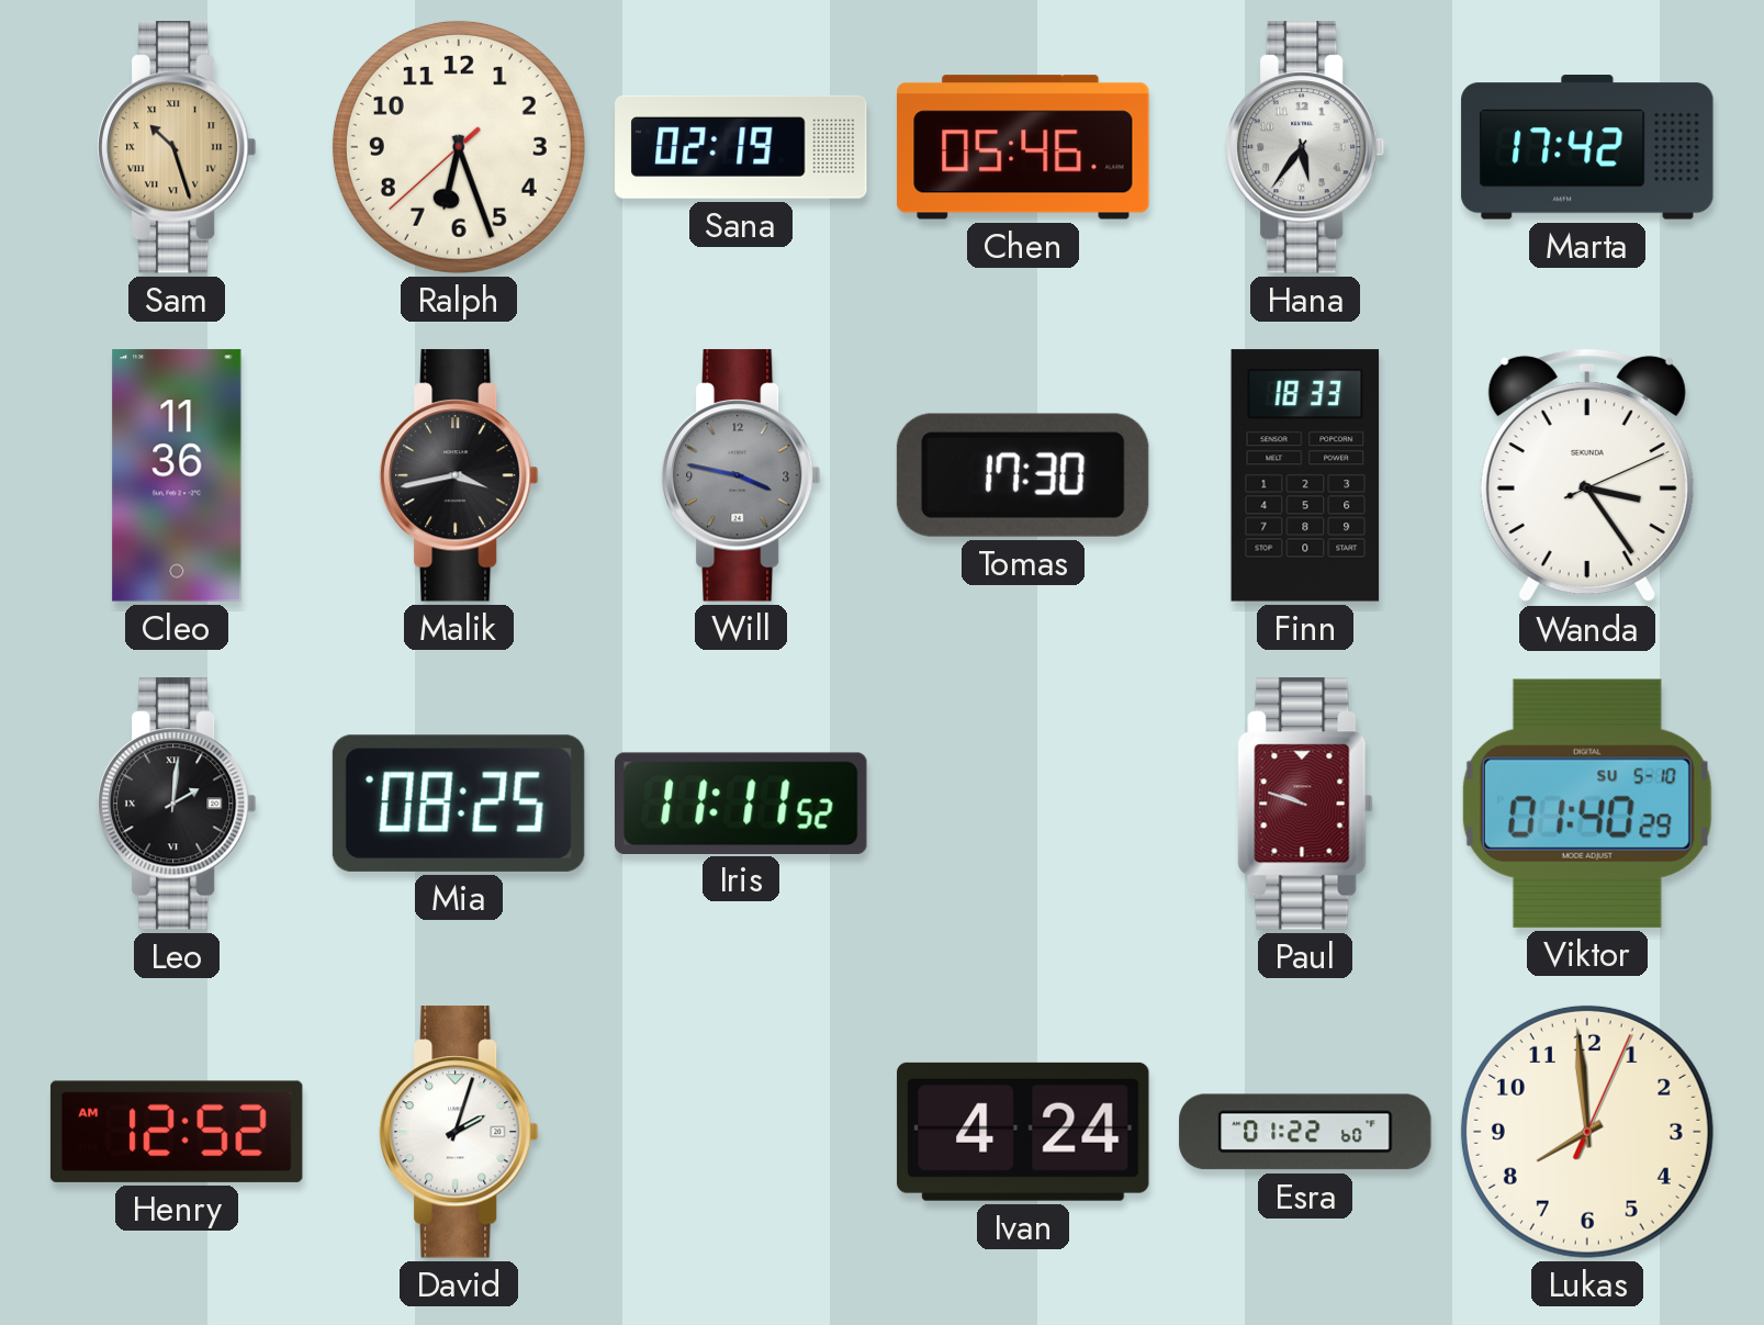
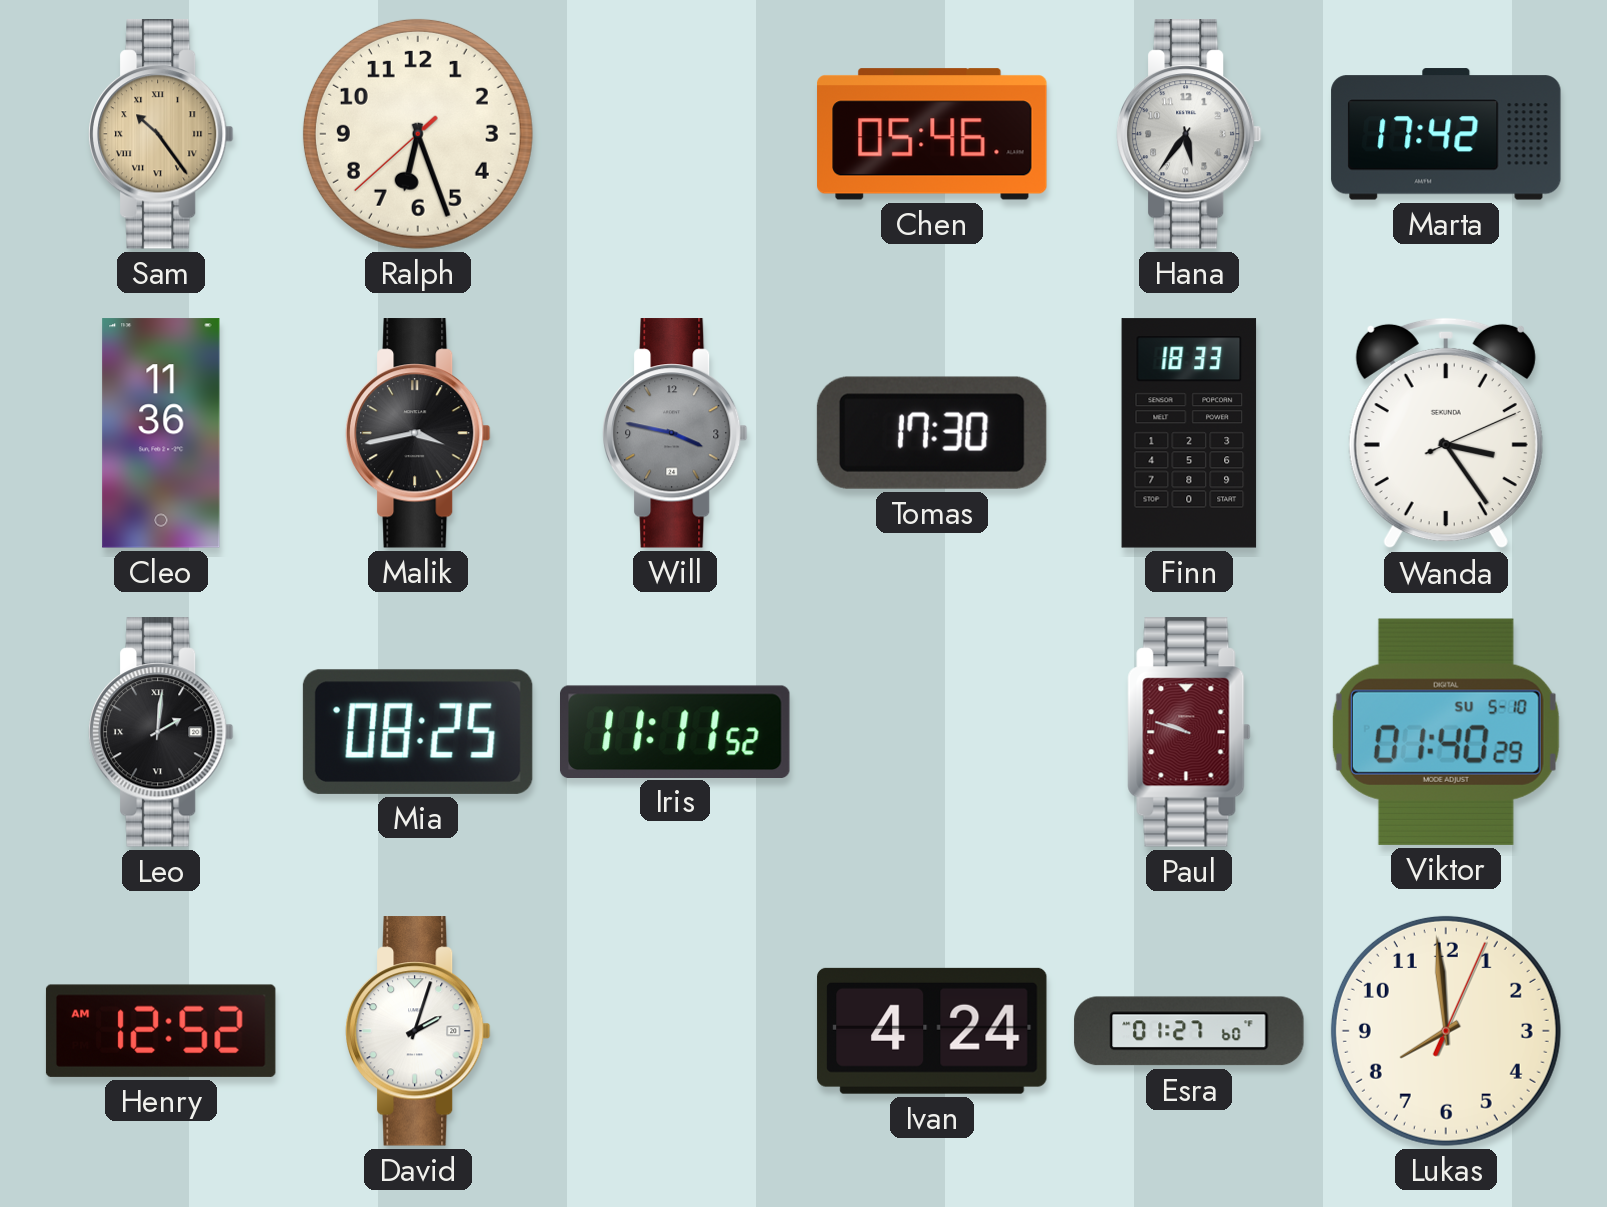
Sam: 10:27 -> 10:24 (162, 134)
Sana: 02:19 -> none (741, 147)
Esra: 01:22 -> 01:27 (1189, 1031)
